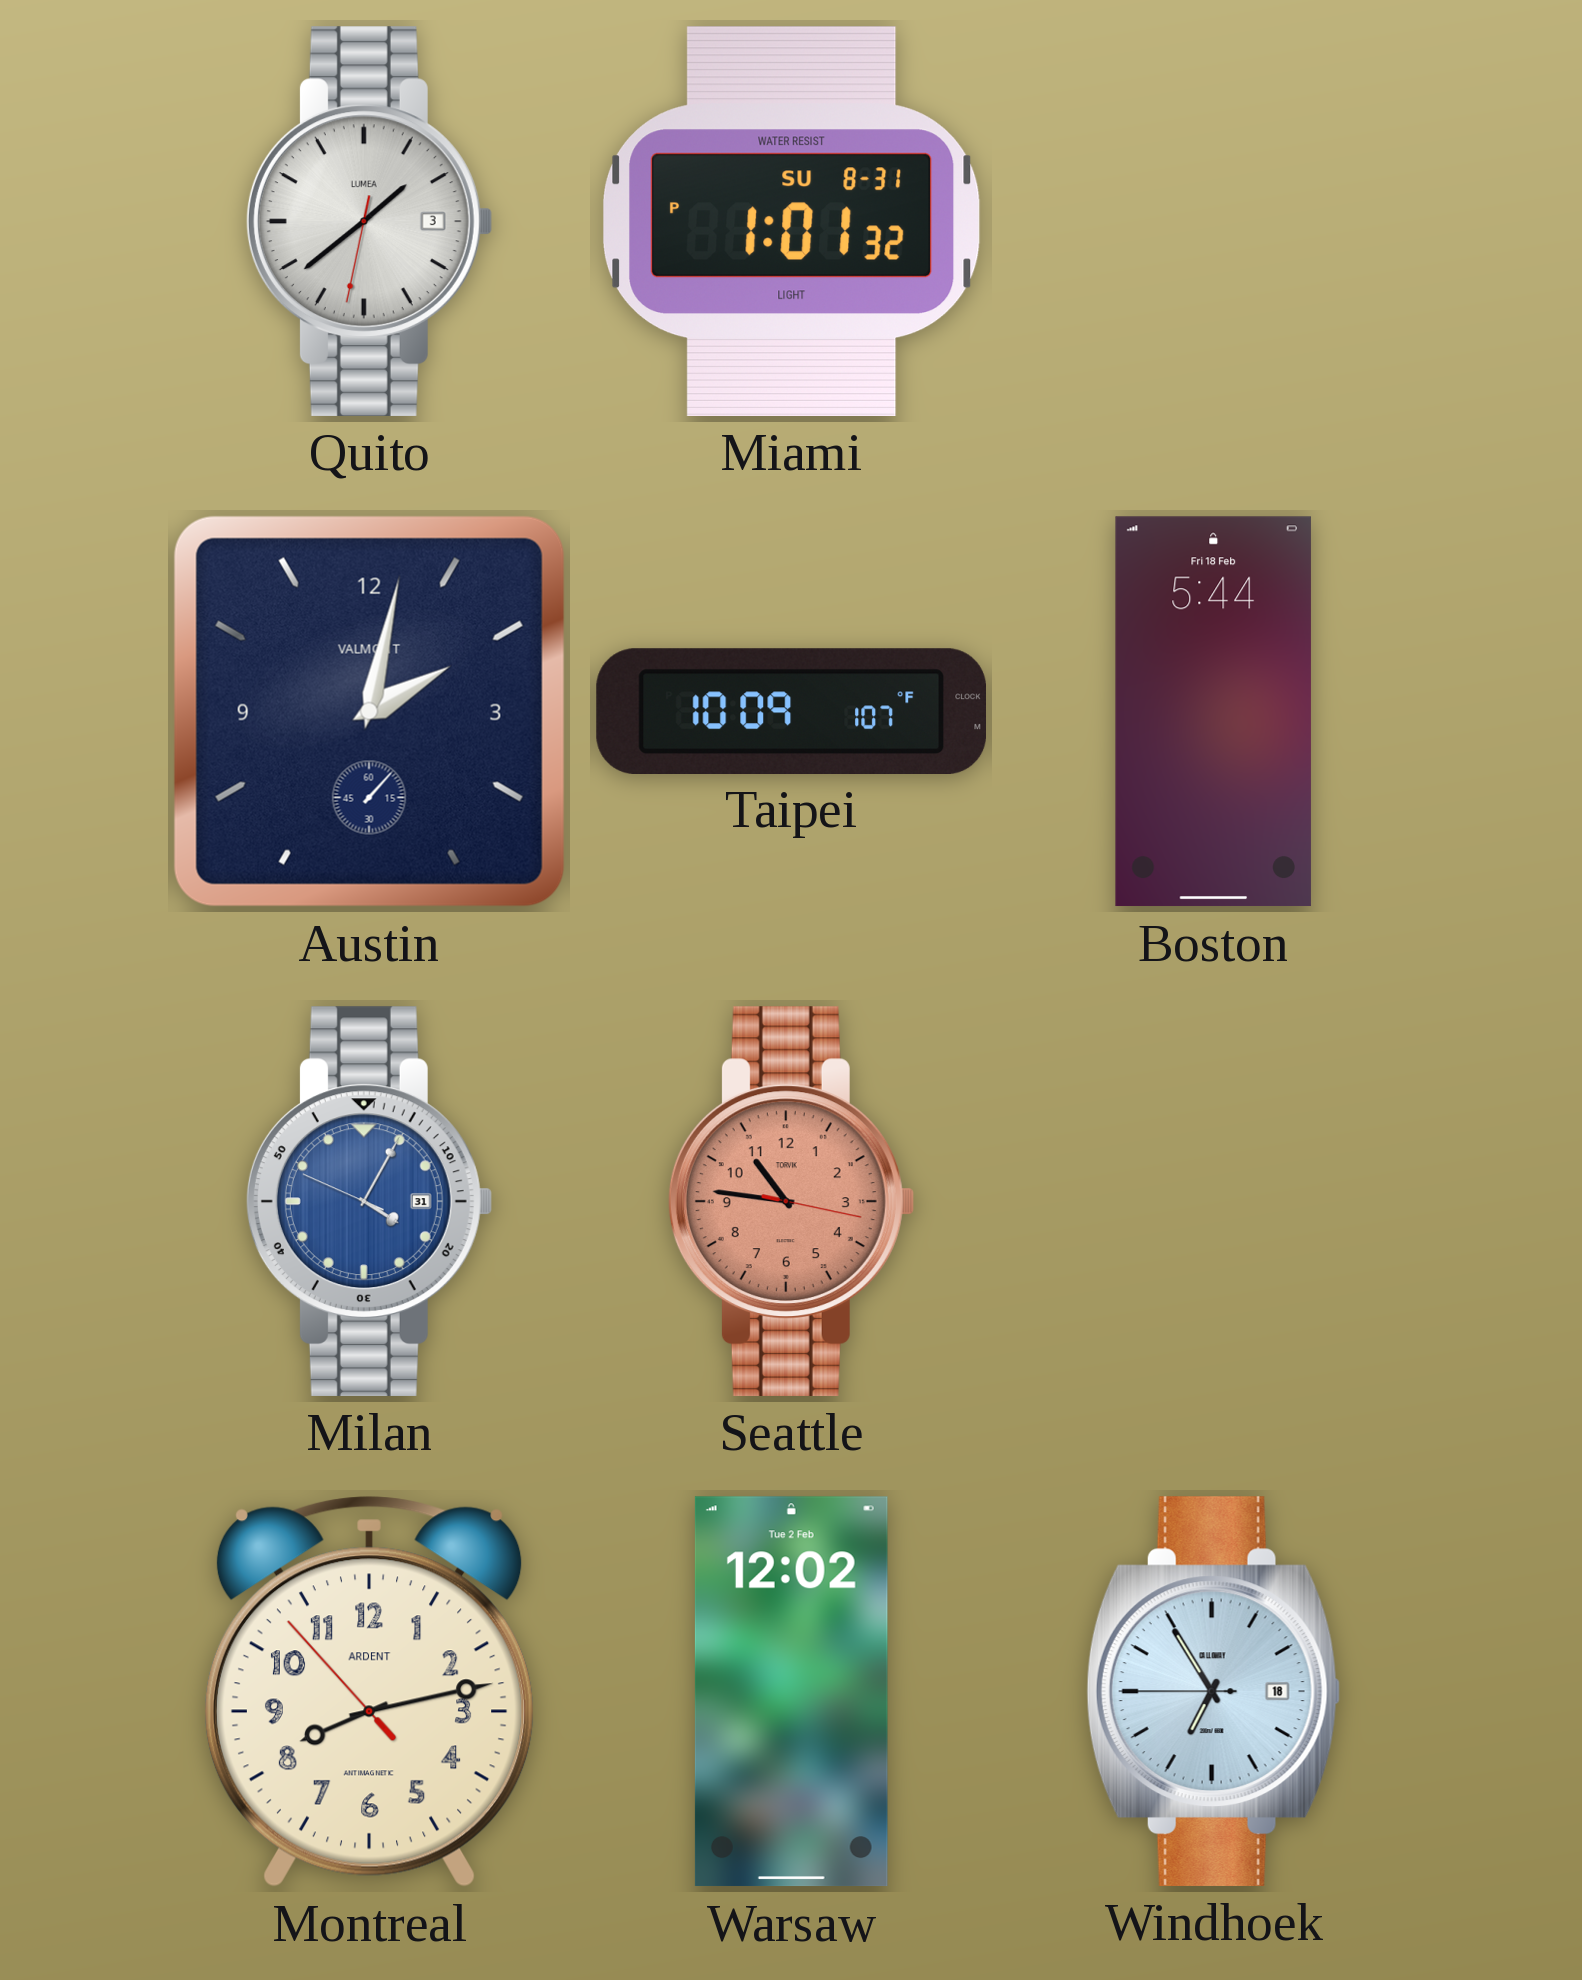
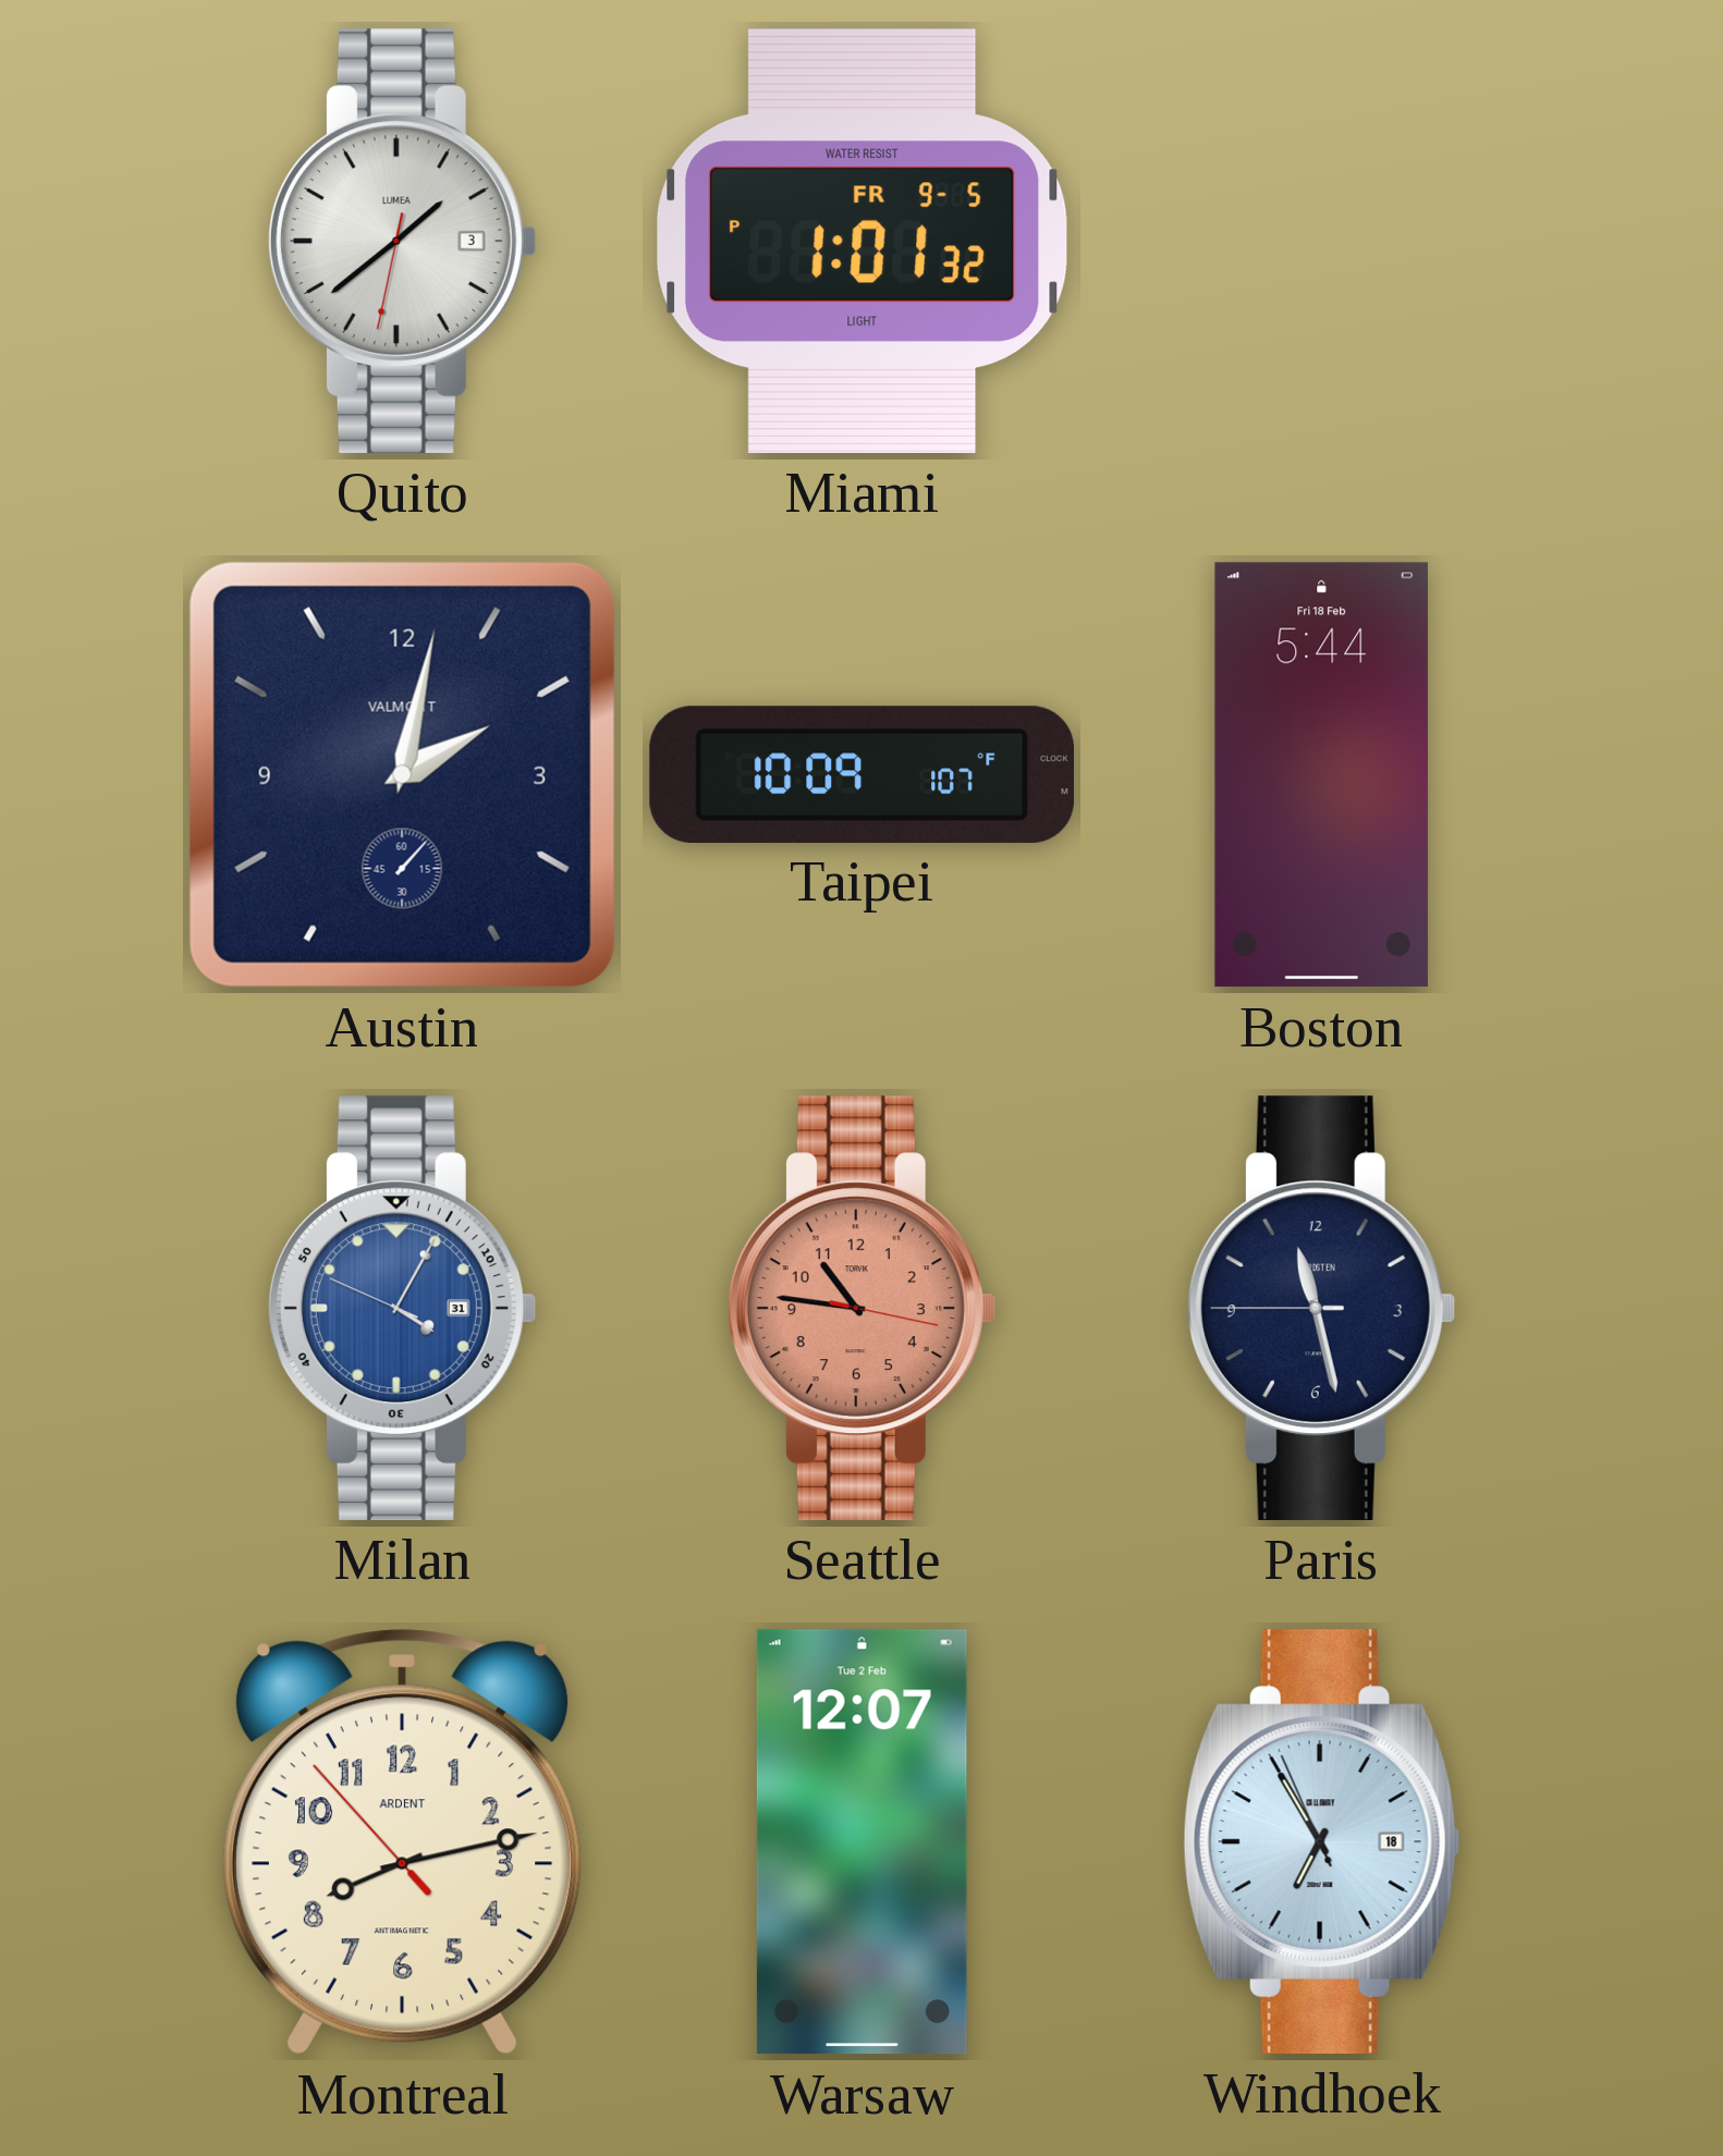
Miami date: SU 8-31 -> FR 9-5 (863, 241)
Paris: none -> 11:27 (1321, 1308)
Warsaw: 12:02 -> 12:07 (861, 1842)
Windhoek: 6:54:45 -> 6:54:56 (1321, 1841)
